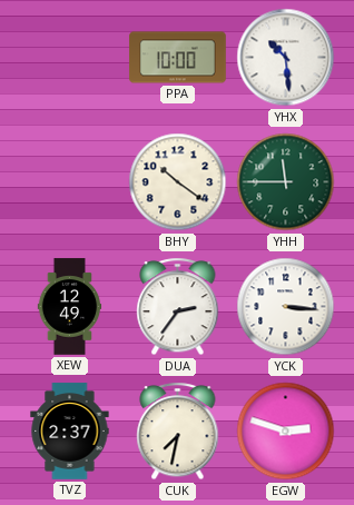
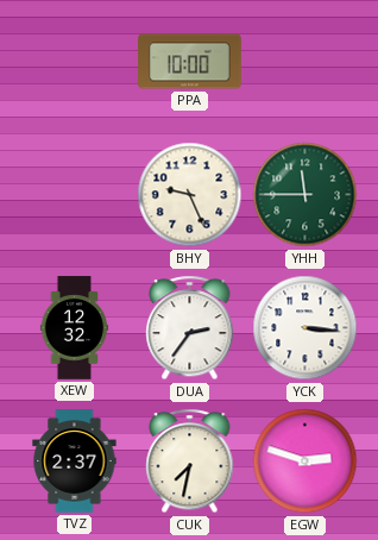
YHX: 10:29 -> none (286, 58)
BHY: 10:21 -> 9:26 (190, 195)
XEW: 12:49 -> 12:32 (75, 328)
